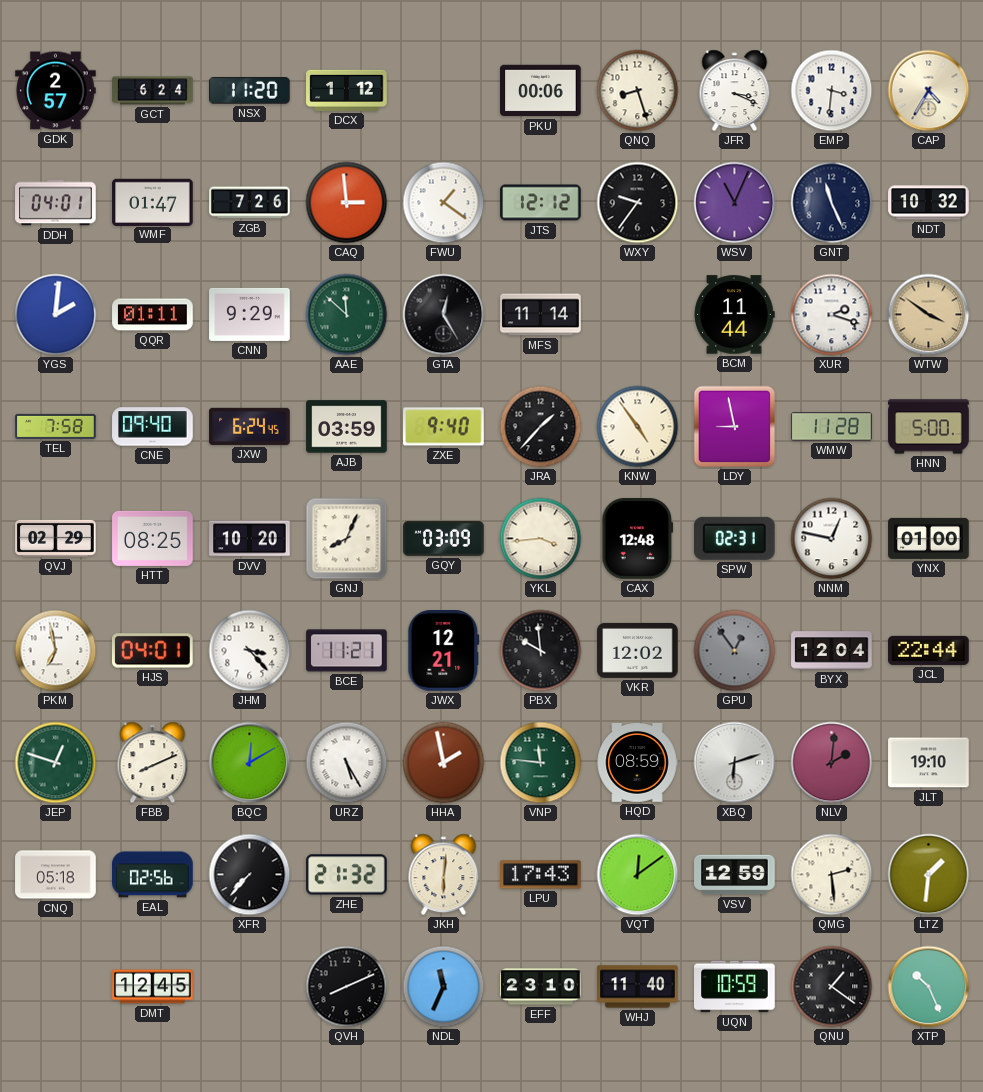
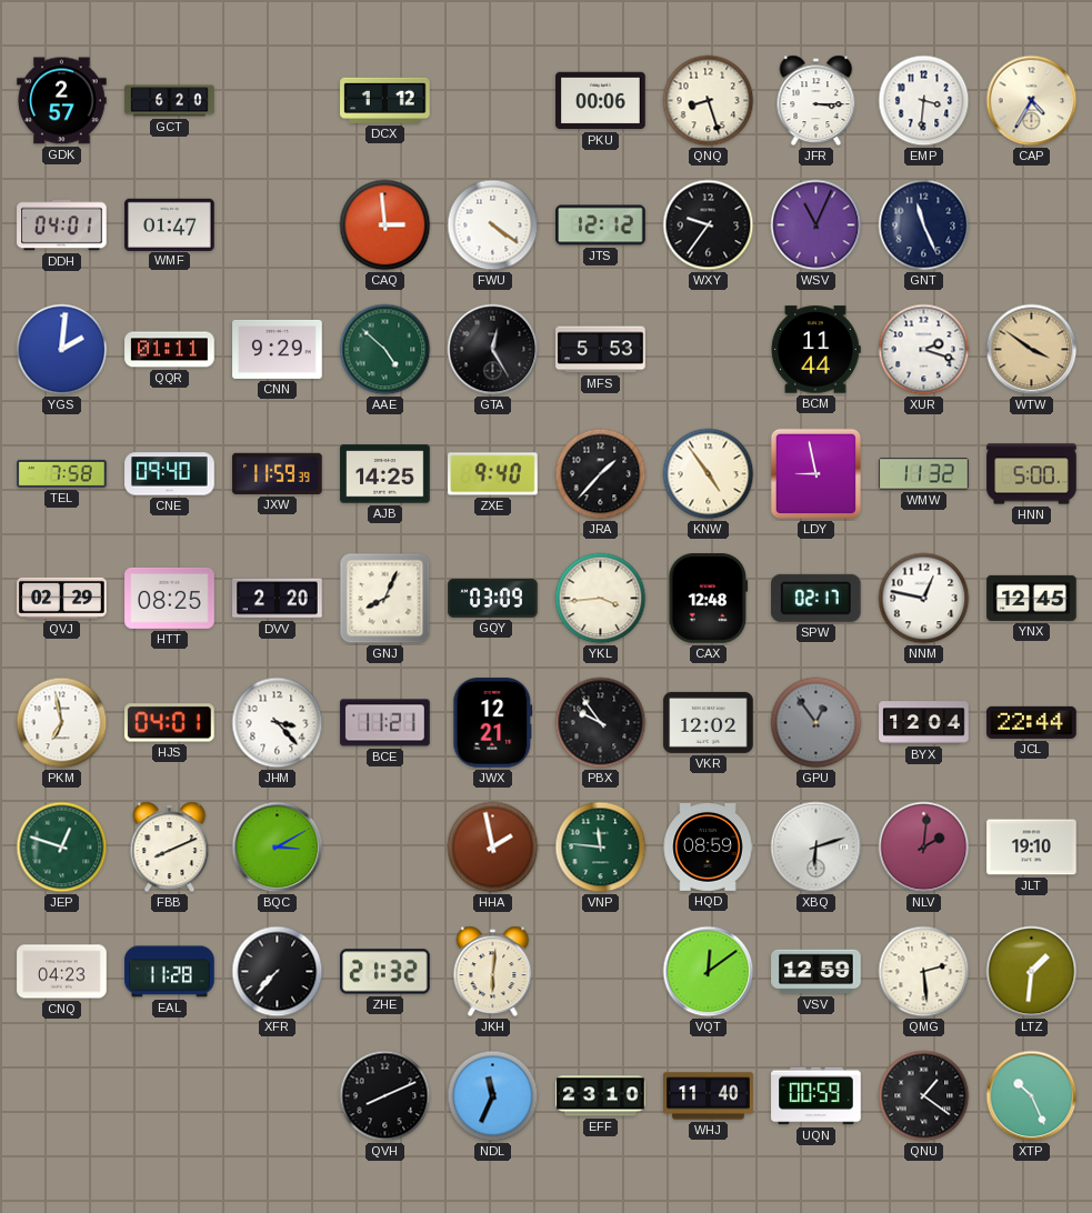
GCT: 6:24 -> 6:20 (170, 101)
NSX: 11:20 -> none (250, 91)
JFR: 3:19 -> 3:15 (817, 101)
ZGB: 7:26 -> none (250, 203)
FWU: 1:21 -> 4:21 (493, 225)
NDT: 10:32 -> none (929, 203)
AAE: 11:52 -> 4:52 (385, 350)
MFS: 11:14 -> 5:53 (601, 350)
JXW: 6:24 -> 11:59 (278, 473)
AJB: 03:59 -> 14:25 (385, 474)
WMW: 11:28 -> 11:32 (924, 474)
DVV: 10:20 -> 2:20 (278, 599)
SPW: 02:31 -> 02:17 (815, 598)
YNX: 01:00 -> 12:45 (1032, 598)
PBX: 9:59 -> 9:54 (601, 723)
BQC: 12:10 -> 3:10 (278, 848)
URZ: 5:25 -> none (347, 763)
CNQ: 05:18 -> 04:23 (62, 972)
EAL: 02:56 -> 11:28 (170, 972)
LPU: 17:43 -> none (541, 875)
DMT: 12:45 -> none (153, 987)
UQN: 10:59 -> 00:59 (817, 1096)
